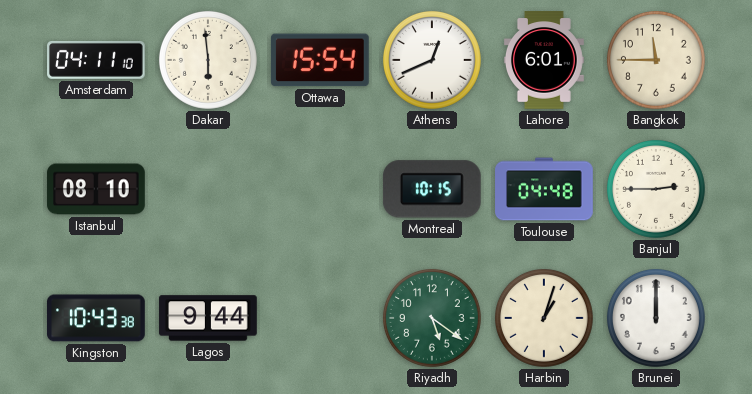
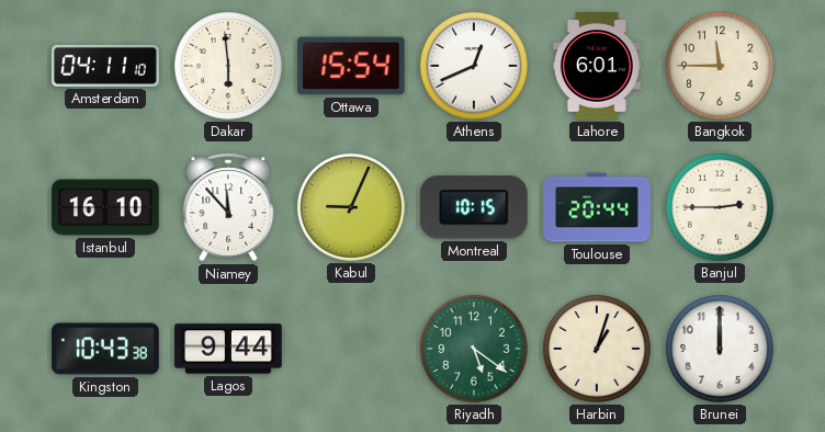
Istanbul: 08:10 -> 16:10 (105, 207)
Niamey: none -> 11:53 (228, 207)
Kabul: none -> 9:04 (351, 207)
Toulouse: 04:48 -> 20:44 (597, 207)
